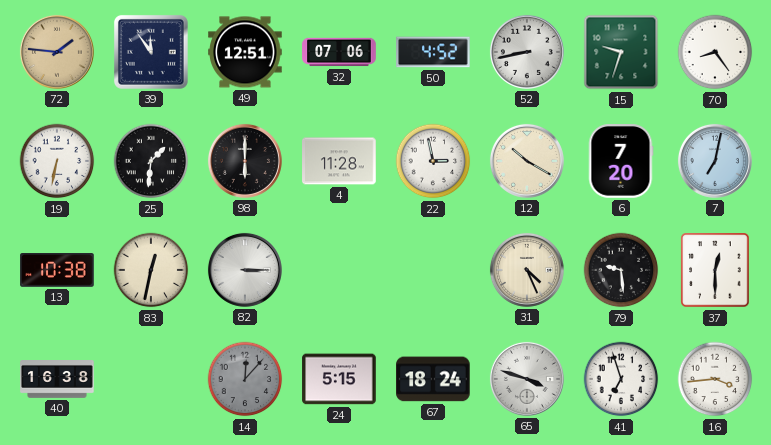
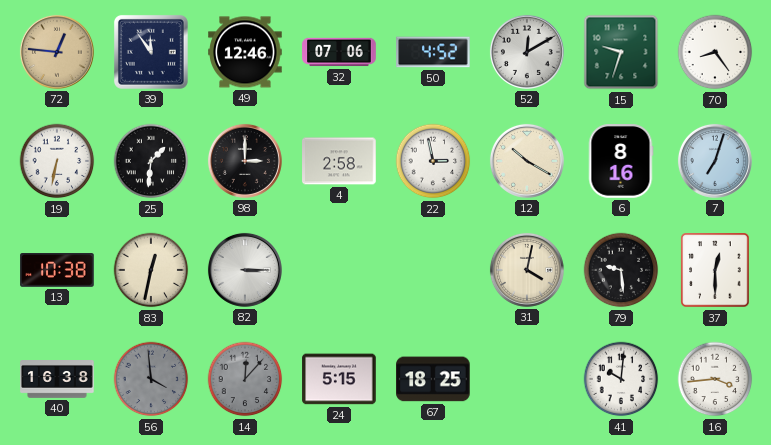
72: 1:46 -> 12:46 (57, 52)
49: 12:51 -> 12:46 (245, 52)
52: 8:43 -> 12:10 (527, 52)
98: 6:00 -> 3:00 (245, 161)
4: 11:28 -> 2:58 (339, 161)
6: 7:20 -> 8:16 (621, 161)
7: 7:02 -> 7:03 (715, 161)
31: 4:26 -> 4:02 (527, 270)
56: none -> 3:59 (151, 379)
67: 18:24 -> 18:25 (433, 379)
65: 3:48 -> none (527, 379)
41: 6:57 -> 10:01 (621, 379)
